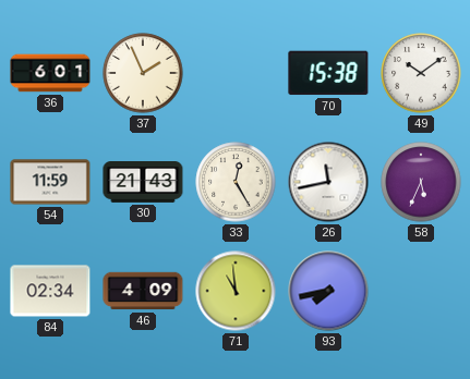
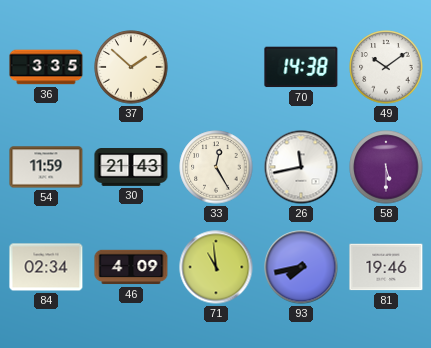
36: 6:01 -> 3:35 (46, 67)
37: 1:56 -> 1:52 (131, 67)
70: 15:38 -> 14:38 (301, 67)
58: 5:34 -> 5:30 (386, 167)
81: none -> 19:46 (386, 267)
